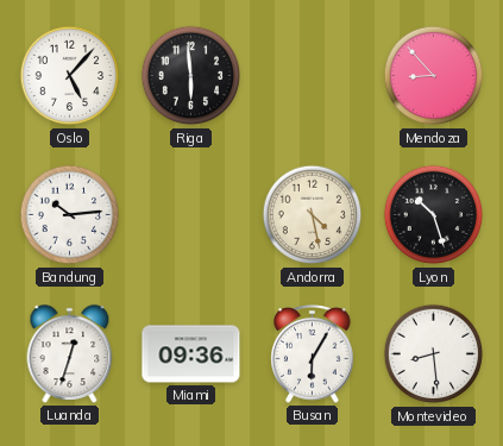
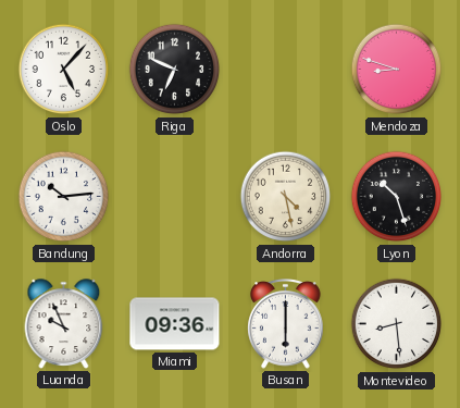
Riga: 5:59 -> 6:49 (175, 70)
Mendoza: 8:53 -> 8:48 (397, 70)
Luanda: 12:33 -> 9:56 (64, 324)
Busan: 6:05 -> 6:00 (286, 324)
